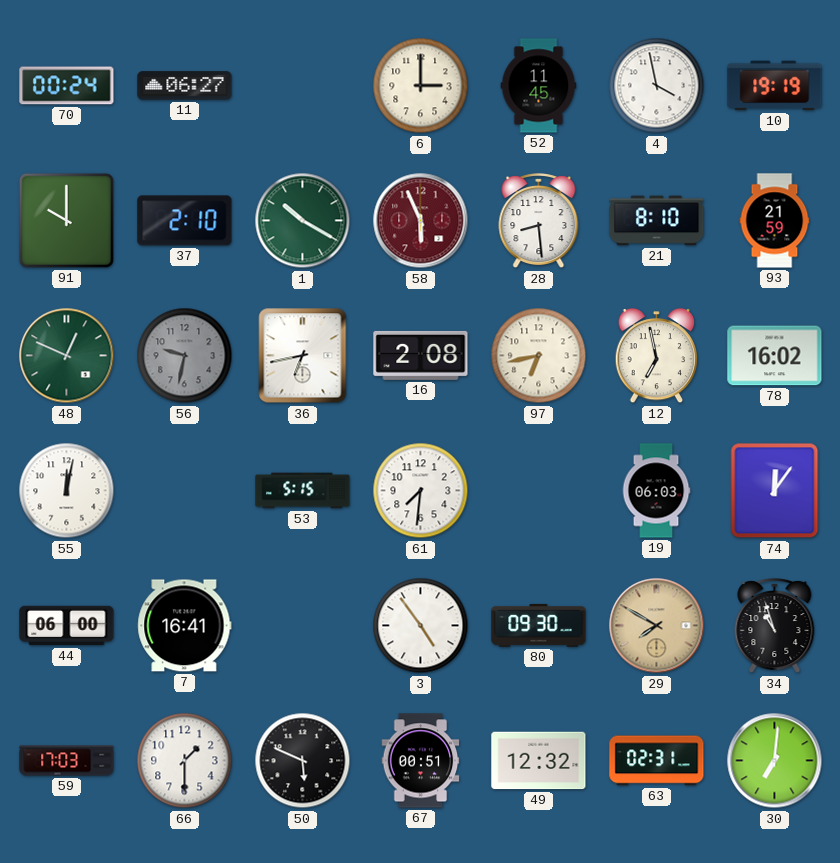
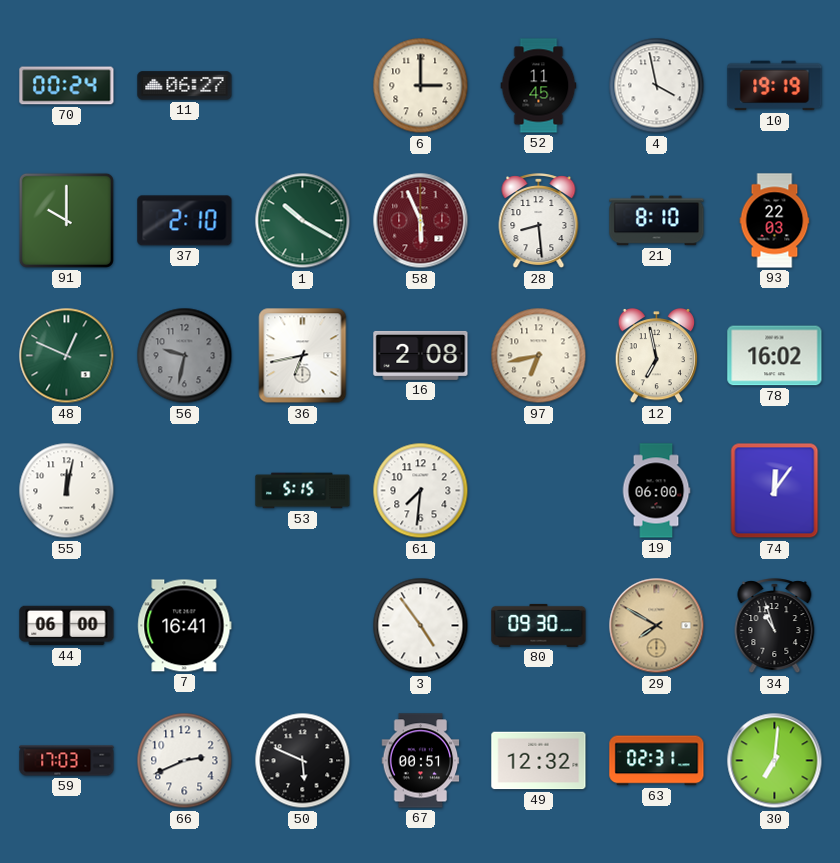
93: 21:59 -> 22:03 (775, 221)
19: 06:03 -> 06:00 (656, 491)
66: 1:30 -> 2:41 (185, 761)
